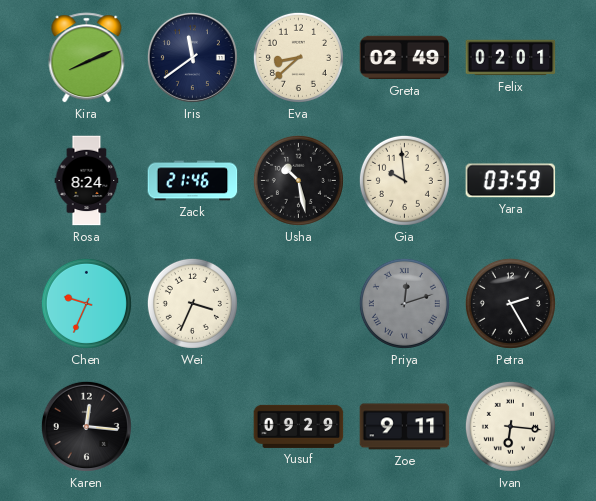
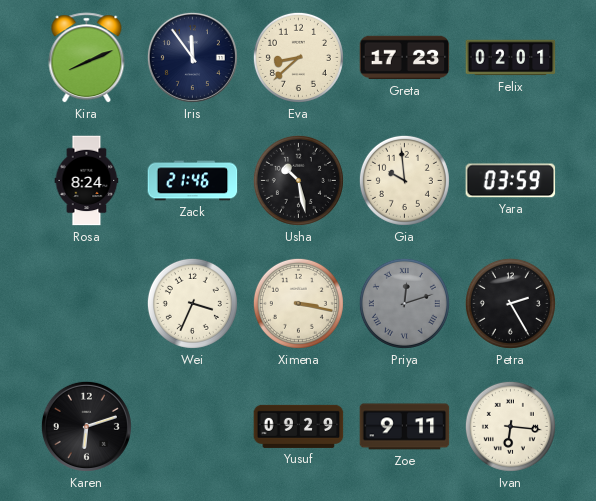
Iris: 11:39 -> 11:54 (192, 57)
Greta: 02:49 -> 17:23 (405, 58)
Chen: 9:34 -> none (86, 303)
Ximena: none -> 3:17 (298, 303)
Karen: 12:16 -> 6:12 (86, 426)
